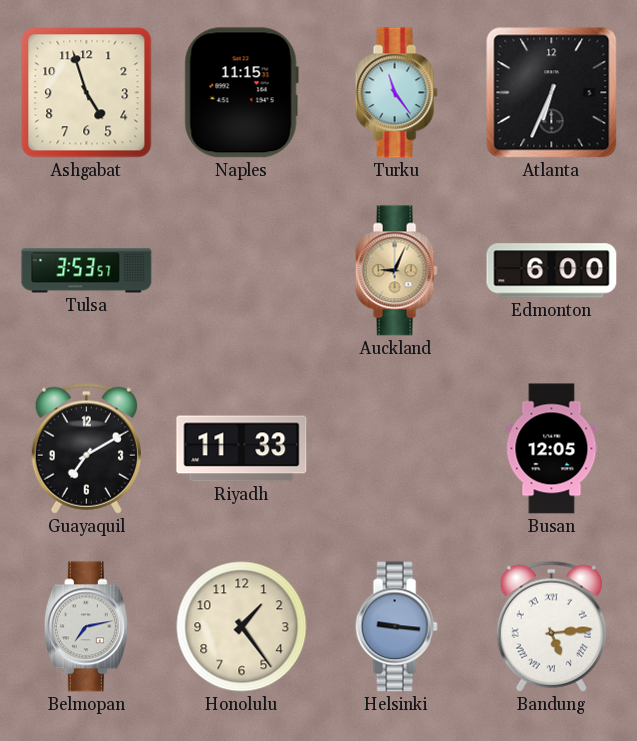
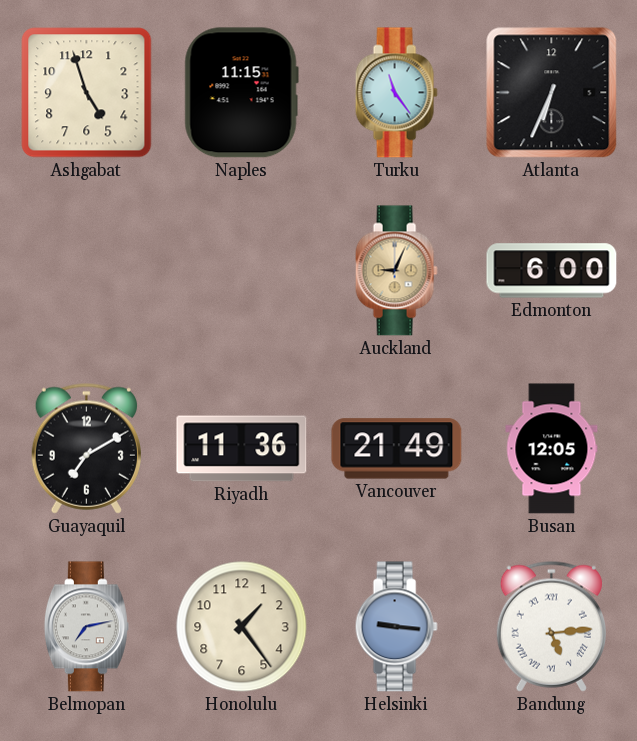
Tulsa: 3:53 -> none (87, 271)
Riyadh: 11:33 -> 11:36 (242, 449)
Vancouver: none -> 21:49 (397, 449)
